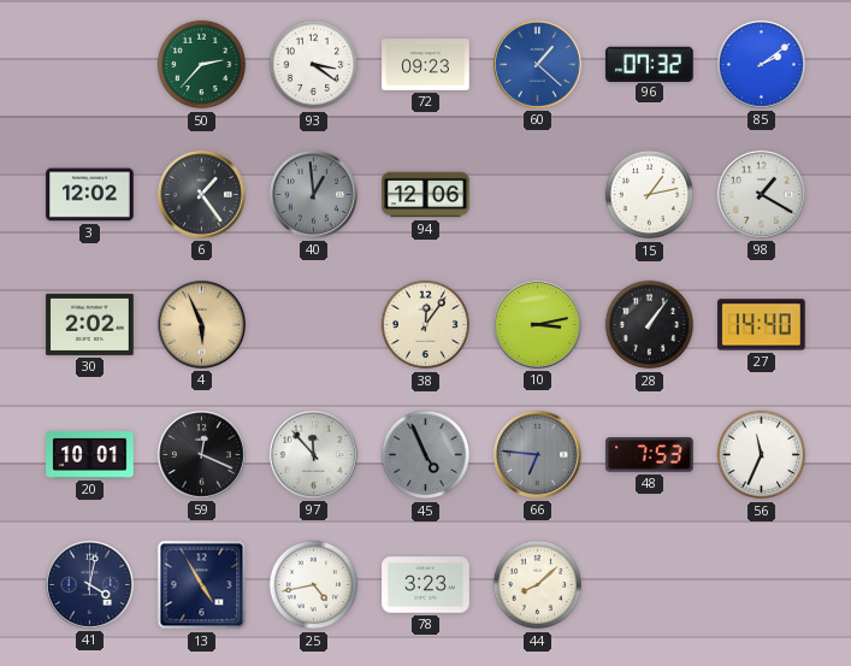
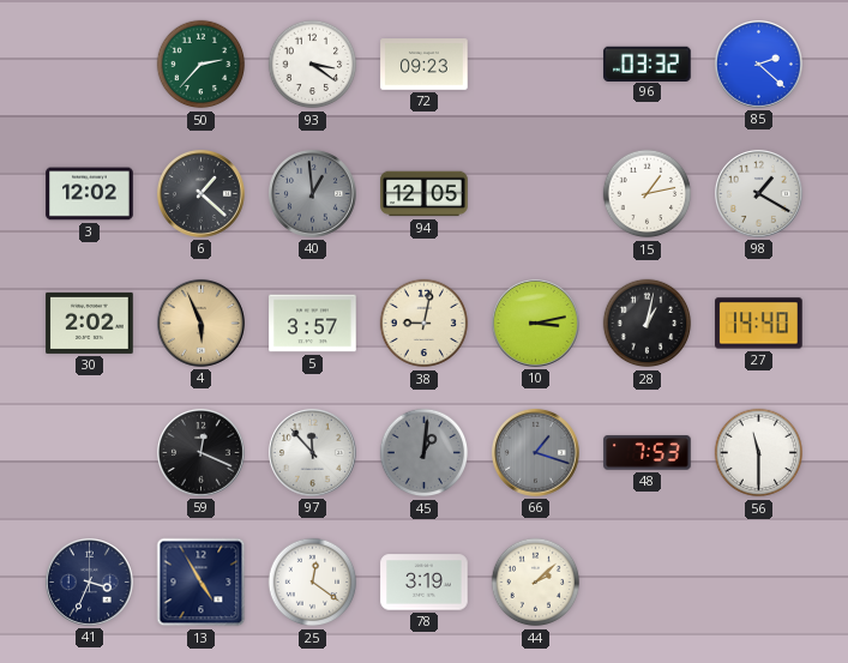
60: 1:22 -> none (537, 64)
96: 07:32 -> 03:32 (648, 64)
85: 2:09 -> 2:22 (758, 64)
6: 1:24 -> 1:22 (200, 193)
94: 12:06 -> 12:05 (425, 194)
5: none -> 3:57 (313, 324)
38: 12:06 -> 9:02 (425, 324)
28: 1:06 -> 1:02 (648, 324)
20: 10:01 -> none (90, 455)
45: 4:56 -> 1:01 (425, 453)
66: 6:46 -> 1:18 (535, 452)
56: 11:34 -> 11:30 (759, 453)
41: 4:02 -> 3:34 (89, 581)
25: 4:43 -> 12:21 (313, 583)
78: 3:23 -> 3:19 (425, 583)
44: 8:08 -> 2:08 (536, 583)
